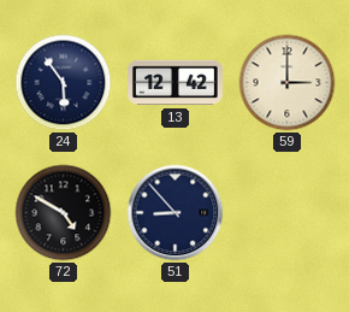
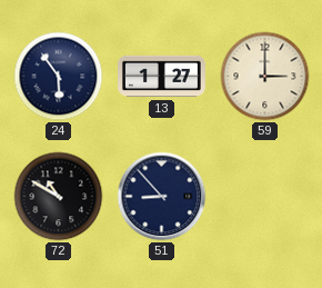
13: 12:42 -> 1:27 (162, 77)
72: 4:50 -> 10:50 (59, 197)
